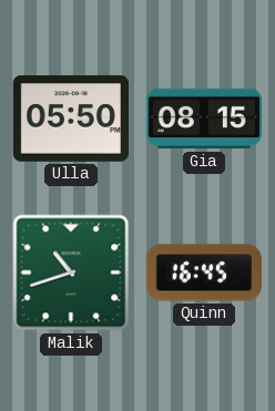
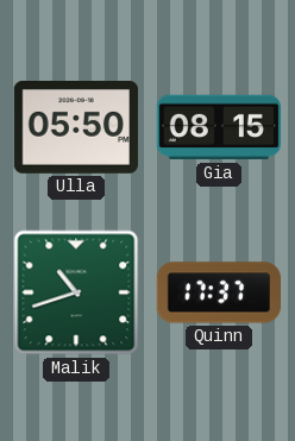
Quinn: 16:45 -> 17:37 (218, 292)
